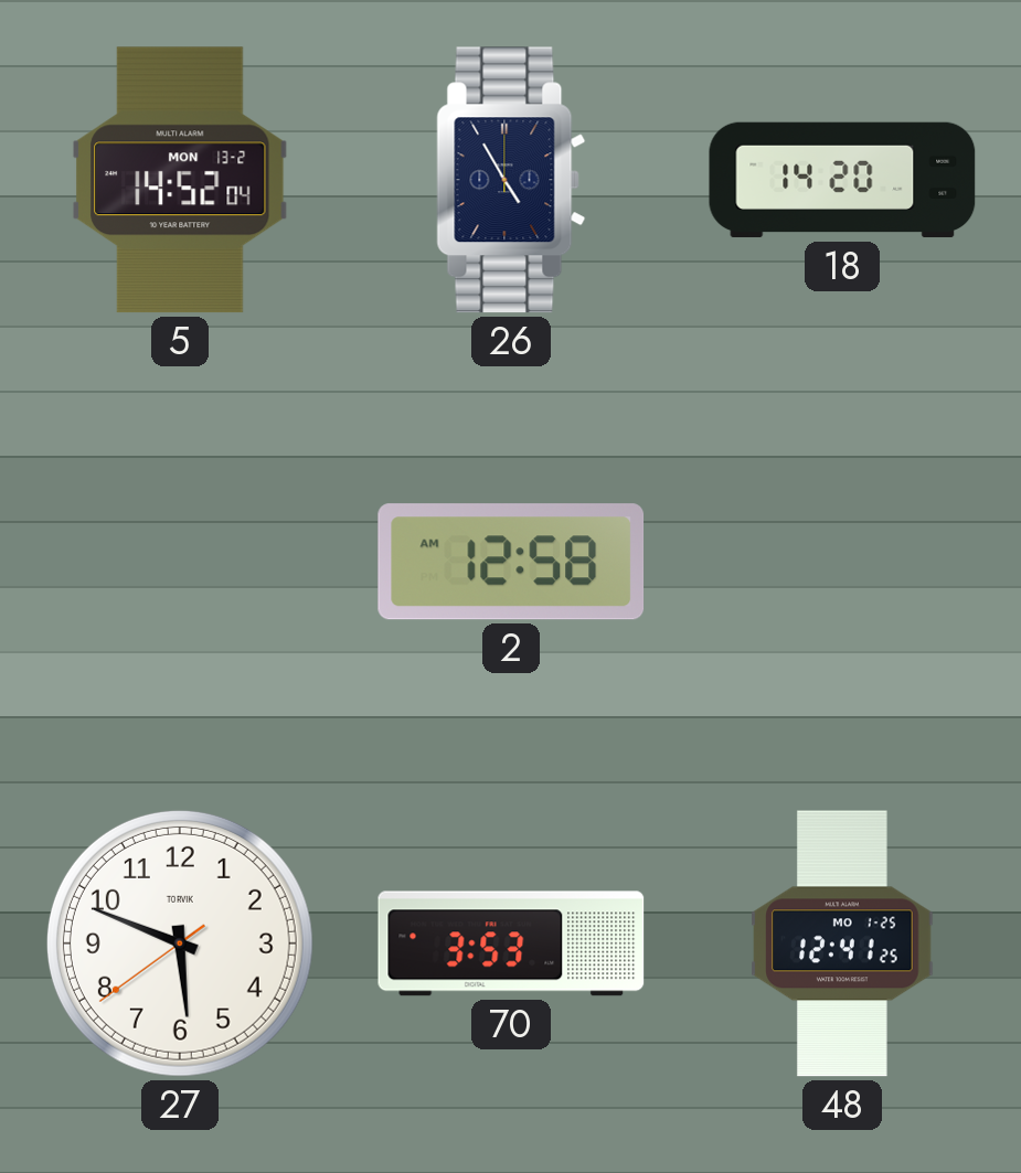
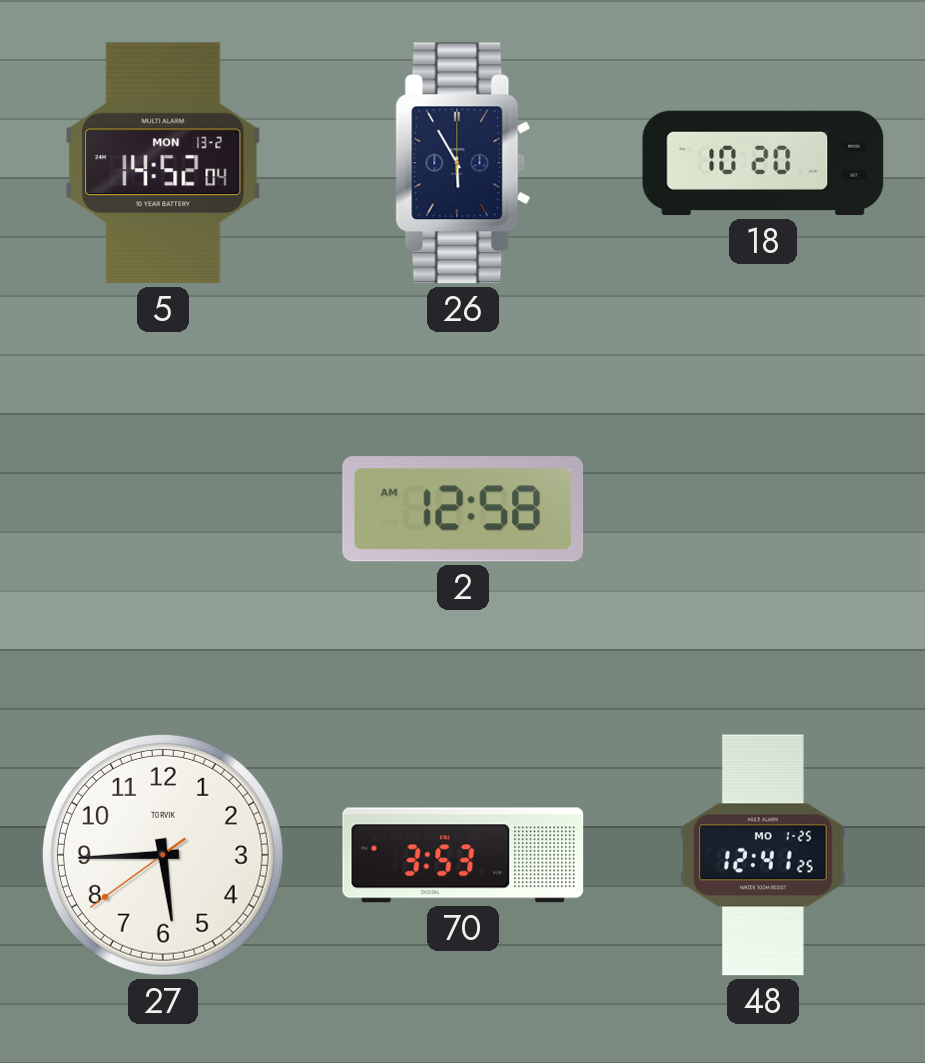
26: 4:55 -> 5:55 (463, 163)
18: 14:20 -> 10:20 (763, 163)
27: 5:48 -> 5:44 (163, 855)
